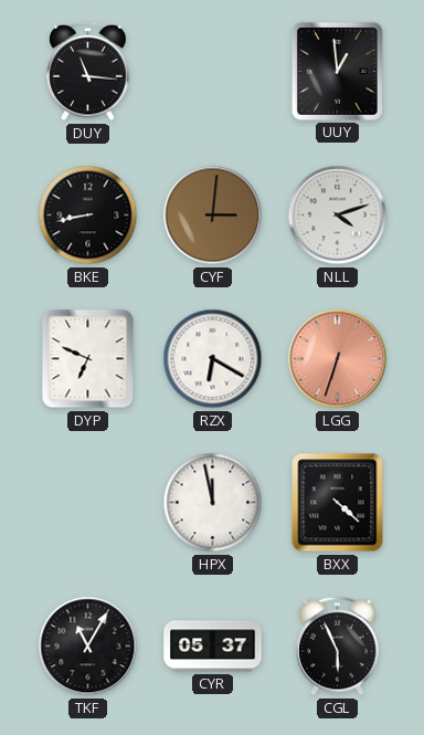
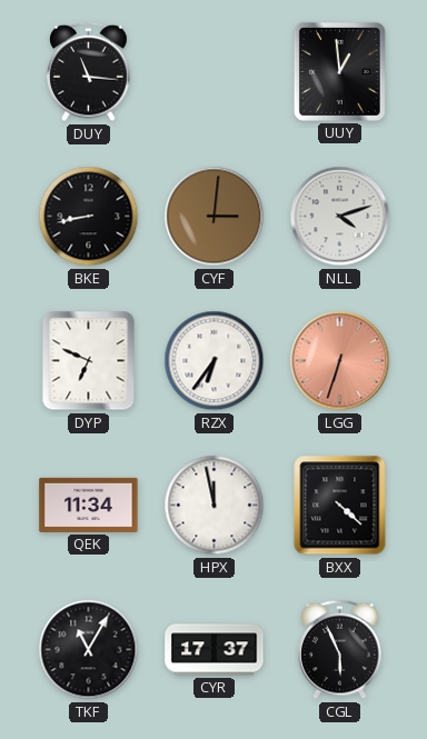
RZX: 6:20 -> 6:36 (215, 361)
QEK: none -> 11:34 (89, 505)
CYR: 05:37 -> 17:37 (215, 650)
